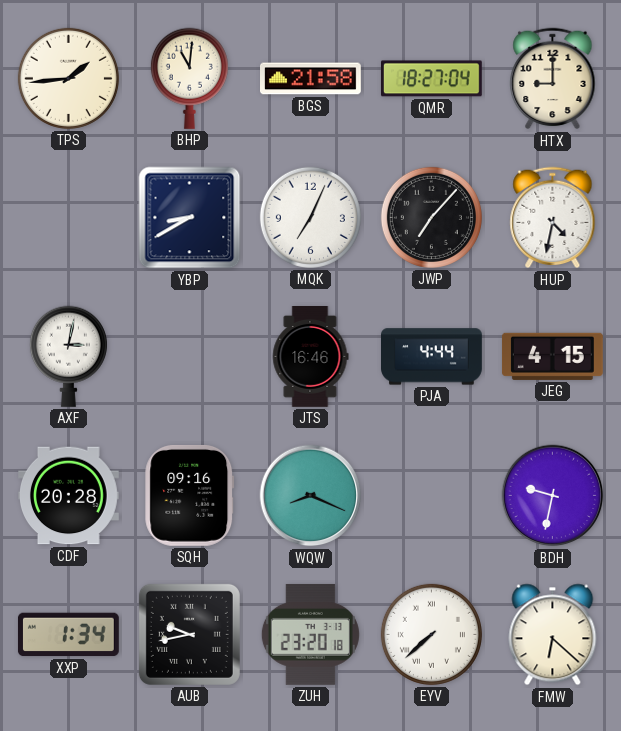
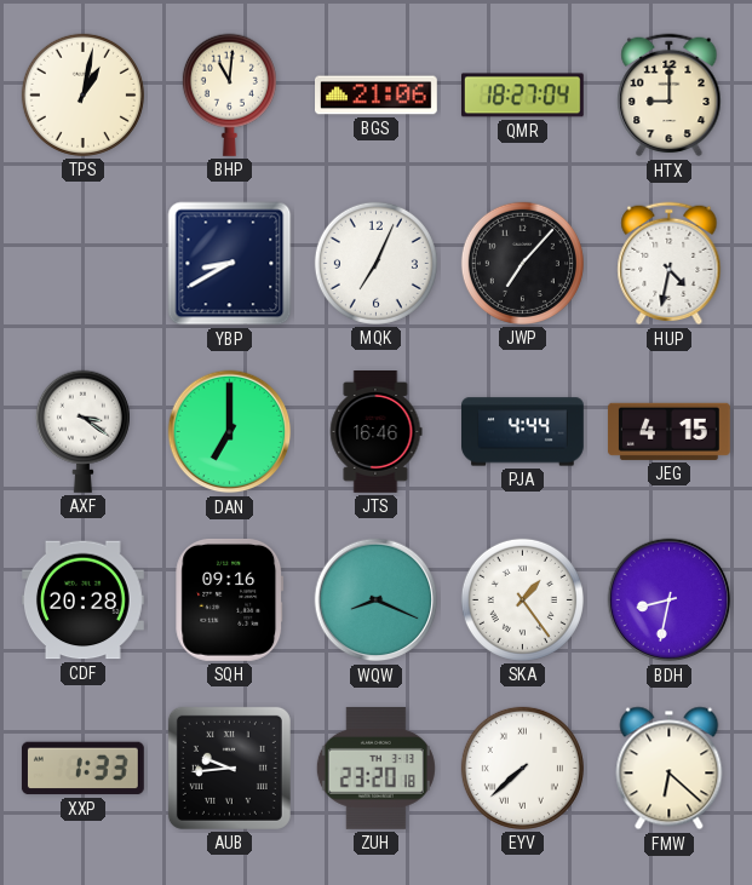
TPS: 1:44 -> 1:02 (82, 94)
BGS: 21:58 -> 21:06 (377, 96)
AXF: 3:02 -> 3:21 (82, 431)
DAN: none -> 7:00 (230, 432)
SKA: none -> 1:24 (522, 599)
BDH: 9:32 -> 8:32 (670, 600)
XXP: 1:34 -> 1:33 (82, 769)
AUB: 9:43 -> 9:44 (229, 768)
